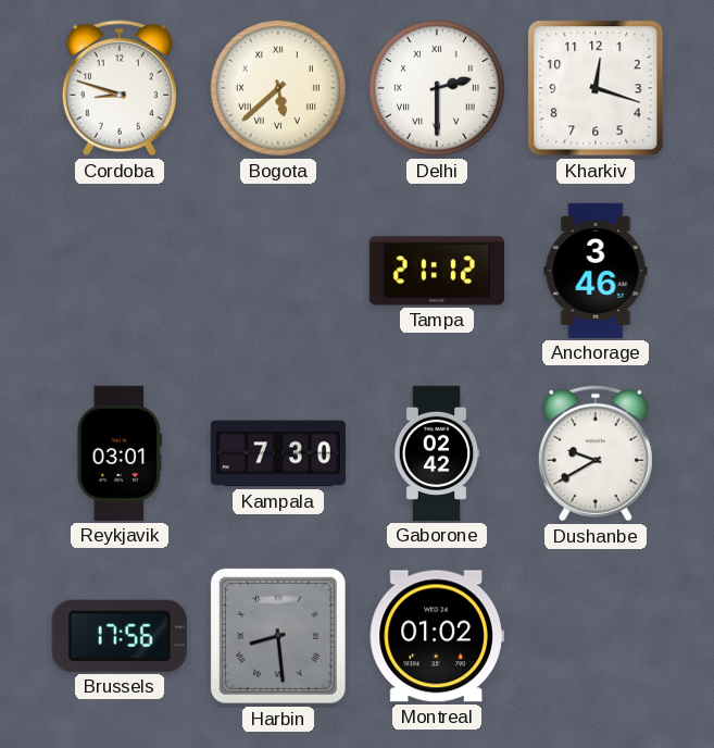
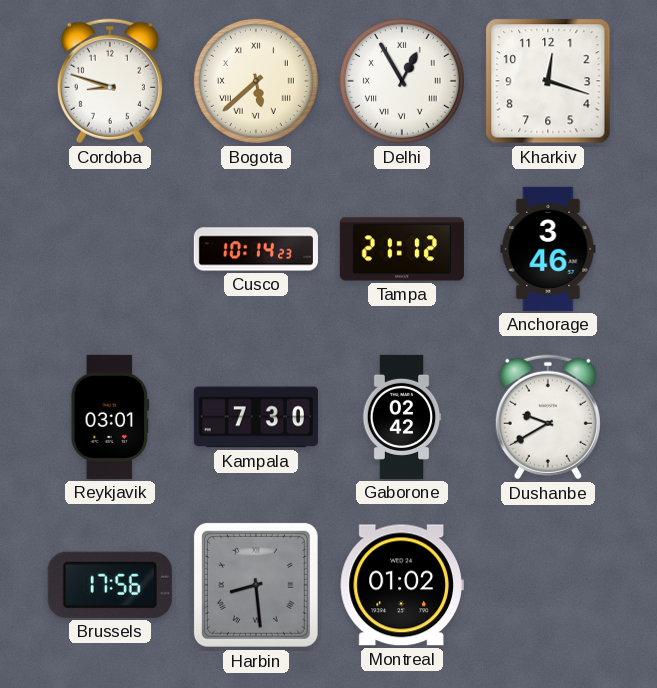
Delhi: 2:30 -> 12:55 (402, 81)
Cusco: none -> 10:14 (256, 249)
